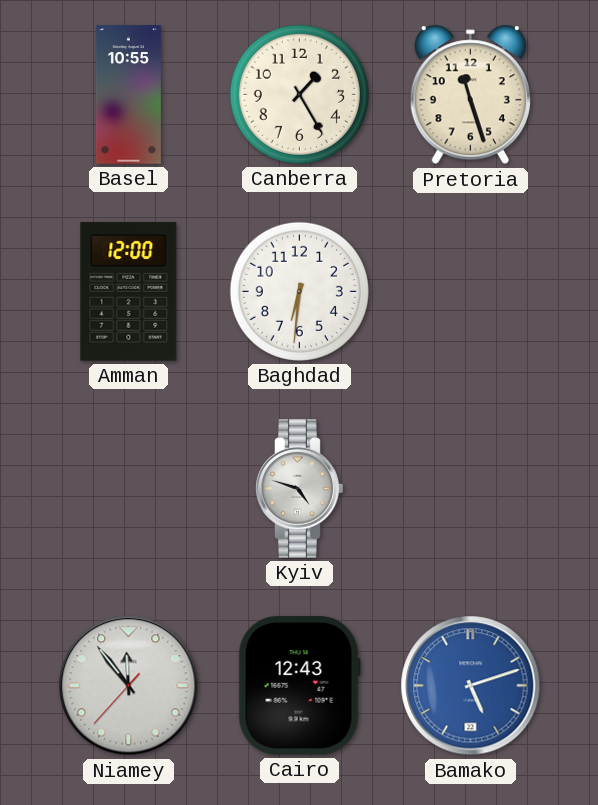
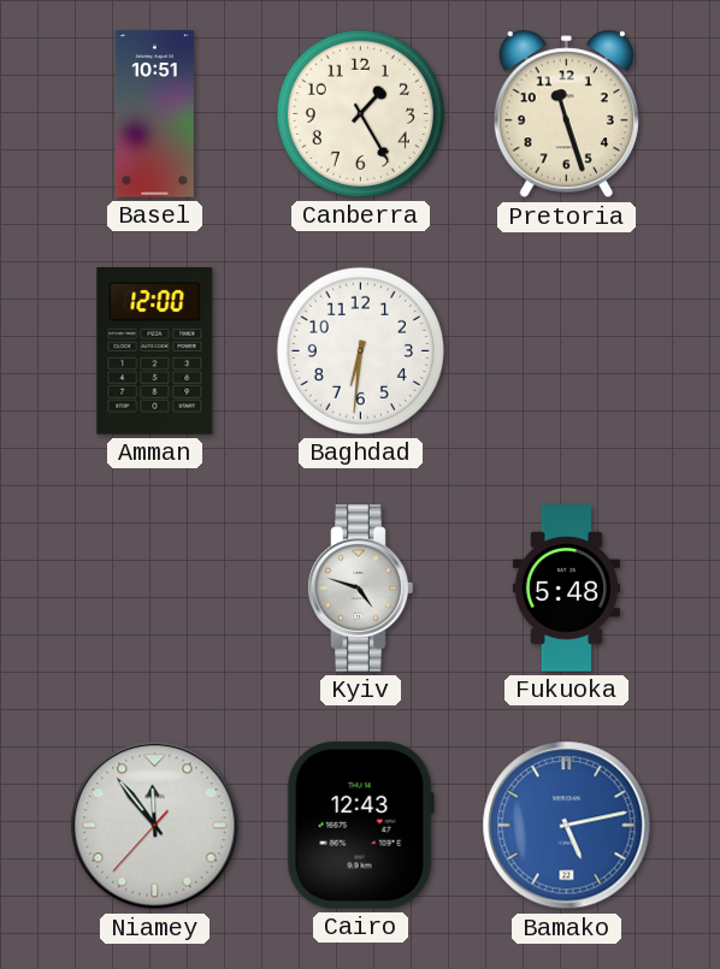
Basel: 10:55 -> 10:51 (154, 114)
Fukuoka: none -> 5:48 (566, 589)
Bamako: 5:12 -> 5:13 (567, 826)
